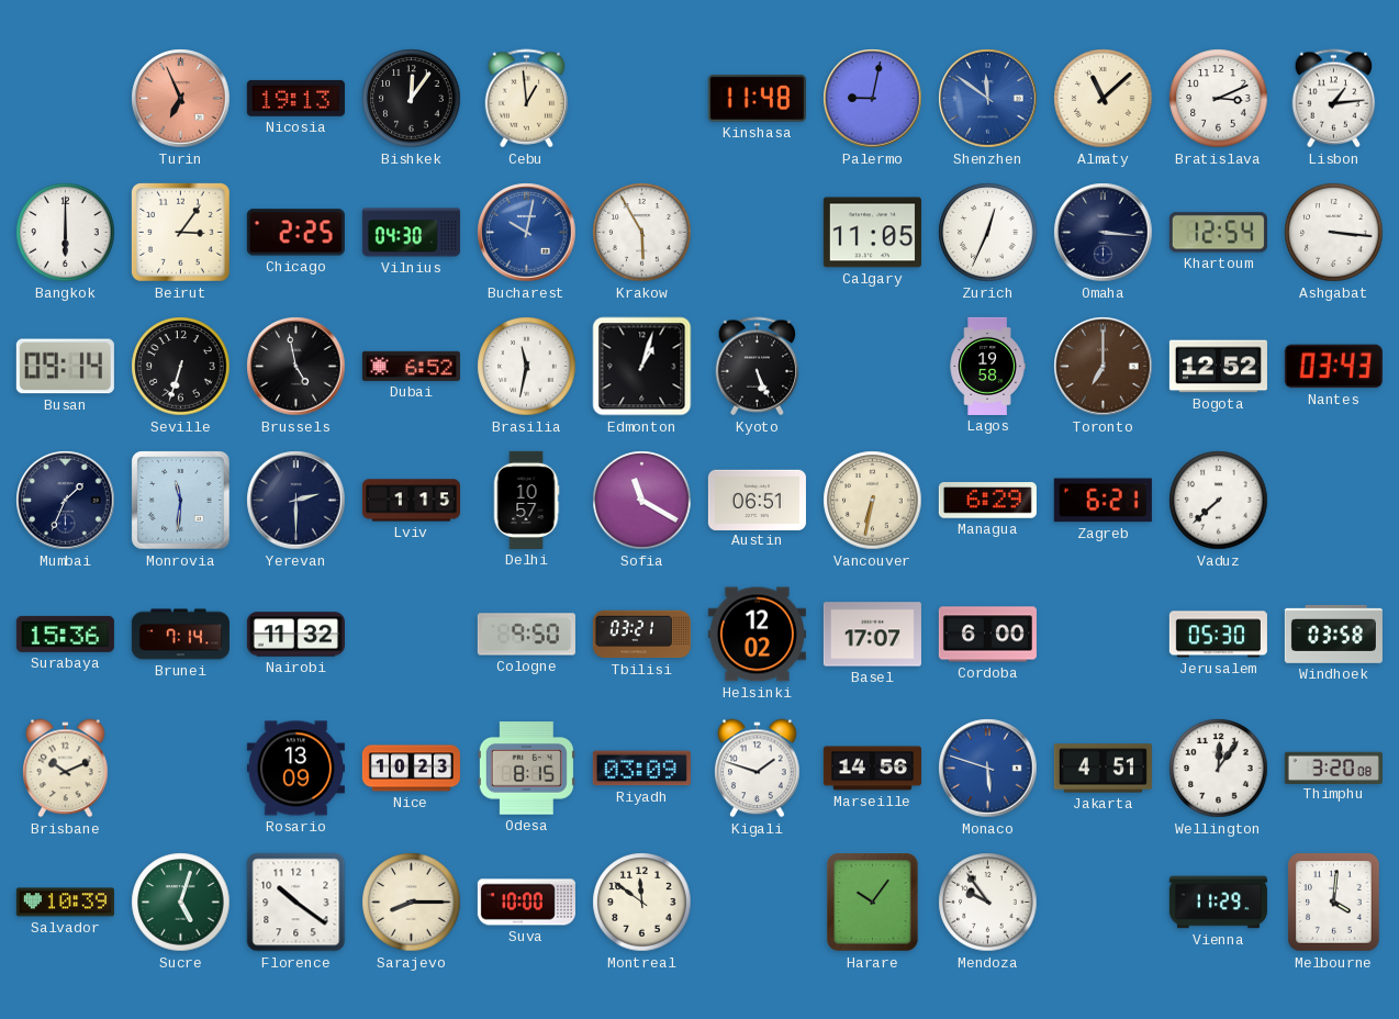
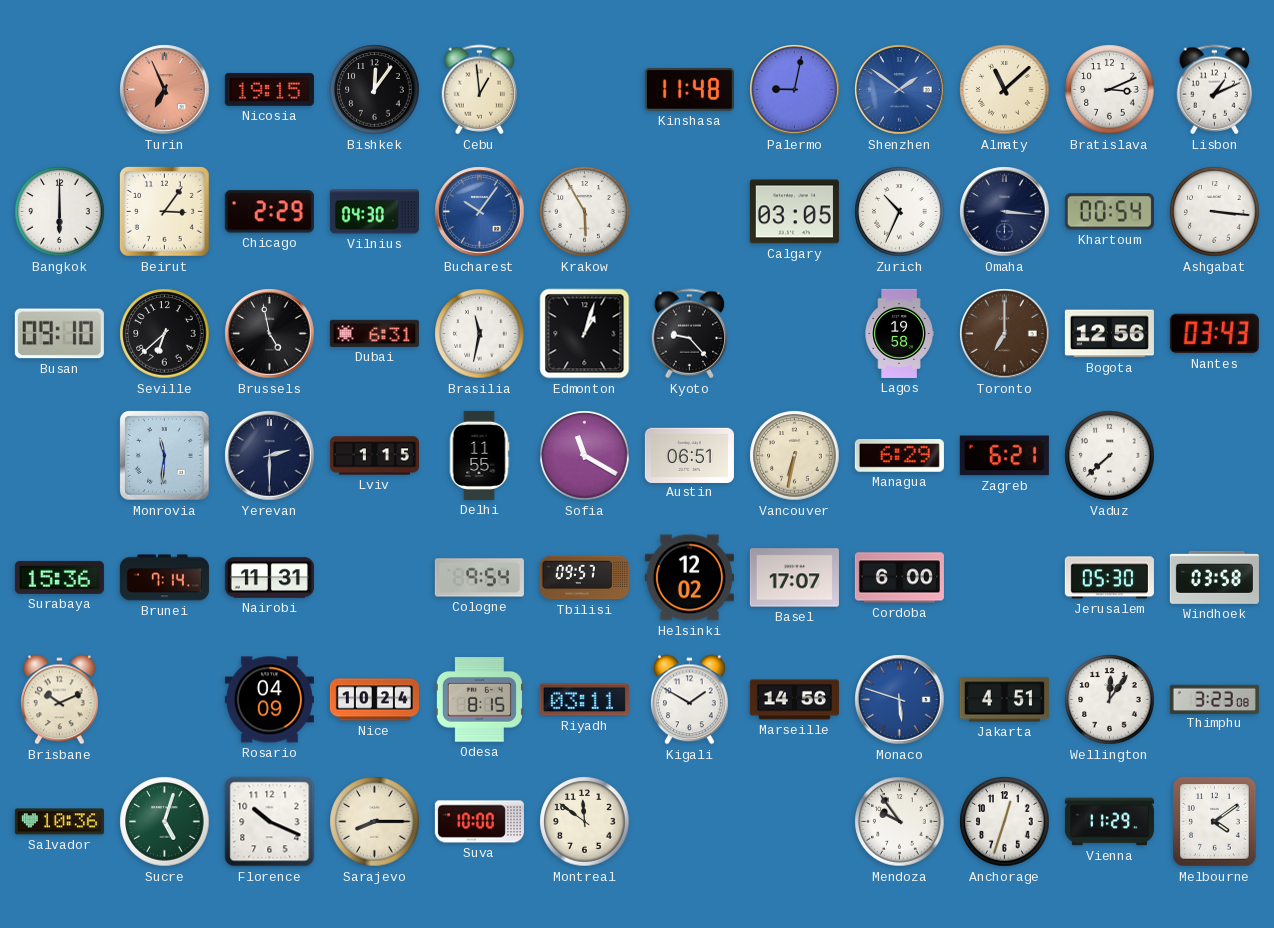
Nicosia: 19:13 -> 19:15 (269, 89)
Shenzhen: 11:51 -> 1:51 (900, 90)
Lisbon: 1:14 -> 1:11 (1215, 90)
Chicago: 2:25 -> 2:29 (269, 212)
Bucharest: 10:02 -> 10:06 (480, 212)
Calgary: 11:05 -> 03:05 (794, 212)
Zurich: 12:34 -> 10:34 (900, 212)
Khartoum: 12:54 -> 00:54 (1109, 212)
Busan: 09:14 -> 09:10 (59, 334)
Seville: 6:33 -> 6:38 (165, 334)
Dubai: 6:52 -> 6:31 (374, 333)
Kyoto: 5:26 -> 9:23 (690, 334)
Bogota: 12:52 -> 12:56 (1109, 334)
Mumbai: 1:34 -> none (66, 501)
Delhi: 10:57 -> 11:55 (479, 455)
Nairobi: 11:32 -> 11:31 (269, 578)
Cologne: 9:50 -> 9:54 (479, 578)
Tbilisi: 03:21 -> 09:57 (584, 578)
Rosario: 13:09 -> 04:09 (269, 700)
Nice: 10:23 -> 10:24 (374, 700)
Riyadh: 03:09 -> 03:11 (584, 700)
Kigali: 1:48 -> 1:50 (690, 700)
Thimphu: 3:20 -> 3:23 (1214, 699)
Salvador: 10:39 -> 10:36 (59, 822)
Florence: 10:21 -> 10:19 (270, 822)
Harare: 10:06 -> none (873, 903)
Anchorage: none -> 12:33 (1005, 822)
Melbourne: 4:01 -> 4:09 (1215, 822)
